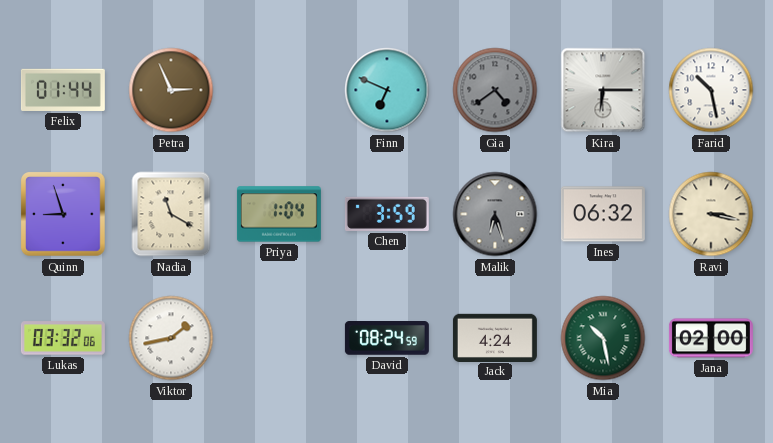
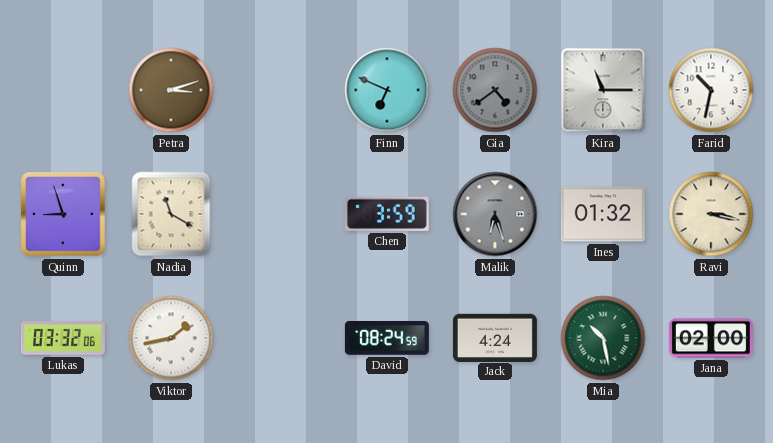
Felix: 01:44 -> none (63, 90)
Petra: 2:56 -> 3:12 (171, 90)
Kira: 6:15 -> 11:15 (603, 90)
Farid: 10:28 -> 10:32 (711, 90)
Priya: 1:04 -> none (279, 214)
Ines: 06:32 -> 01:32 (603, 214)
